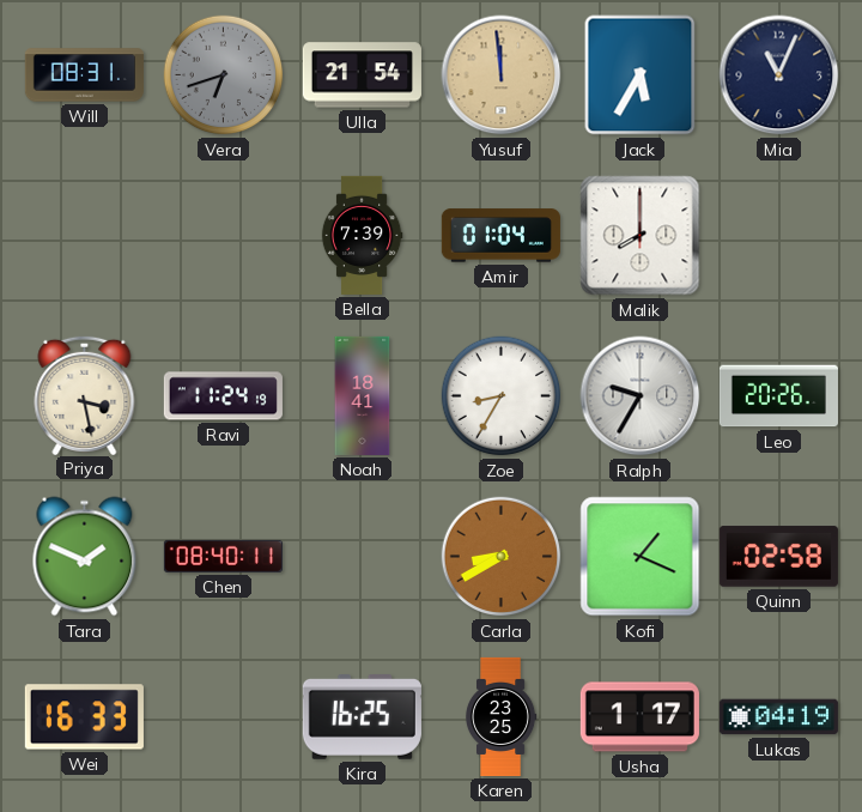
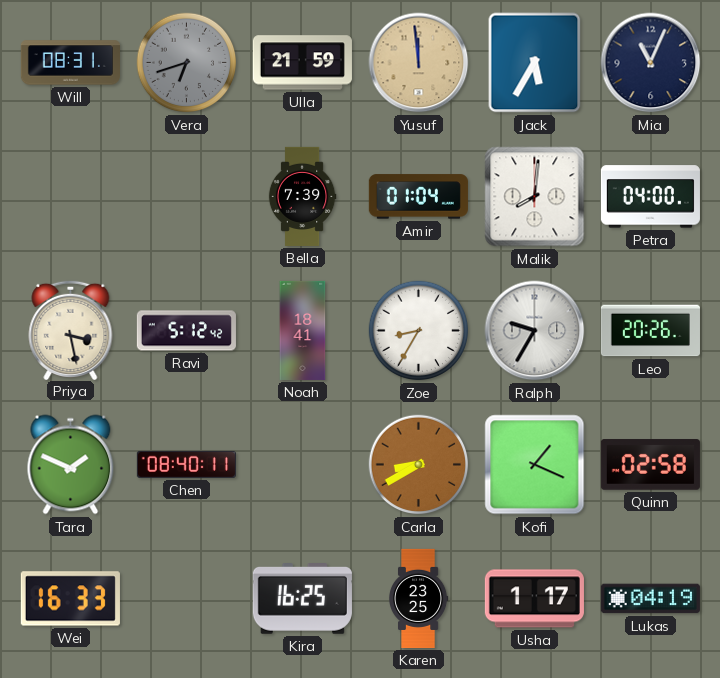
Ulla: 21:54 -> 21:59 (302, 63)
Malik: 8:00 -> 8:01 (535, 197)
Petra: none -> 04:00 (650, 197)
Ravi: 11:24 -> 5:12 (186, 331)
